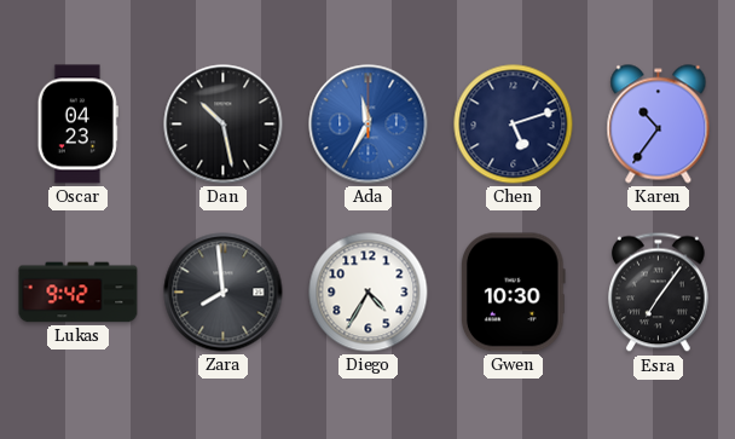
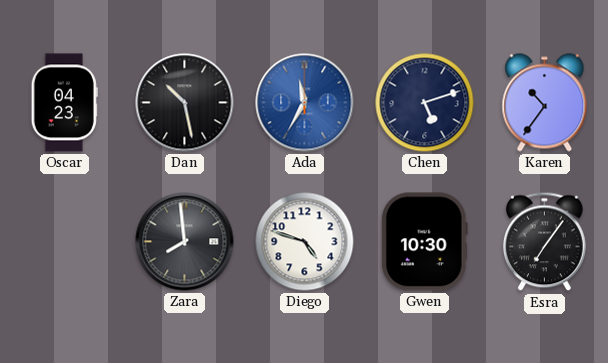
Lukas: 9:42 -> none (79, 293)
Diego: 4:35 -> 4:48 (305, 242)
